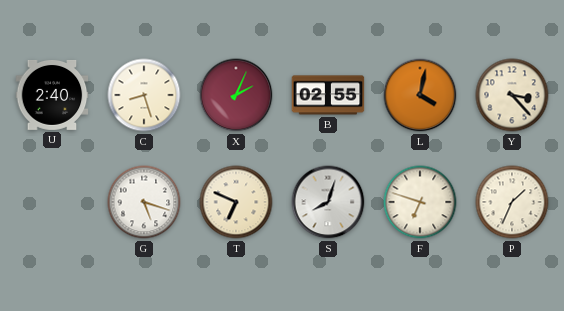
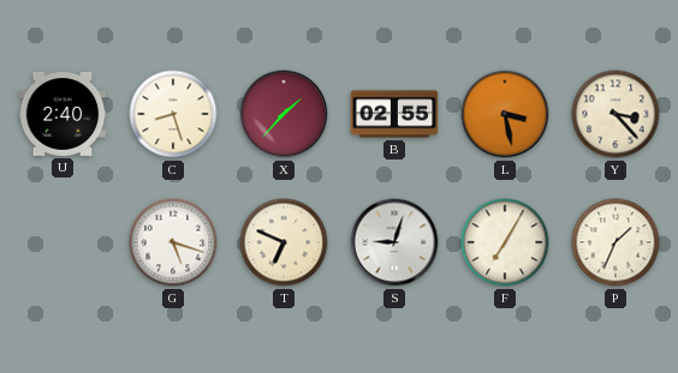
X: 2:04 -> 1:37 (284, 114)
L: 4:02 -> 3:28 (505, 114)
S: 8:03 -> 9:03 (394, 242)
F: 6:48 -> 7:05 (505, 242)
